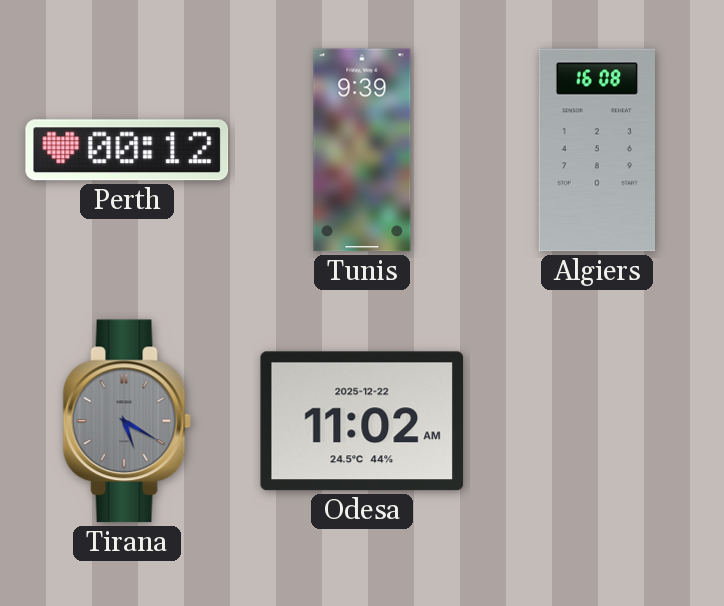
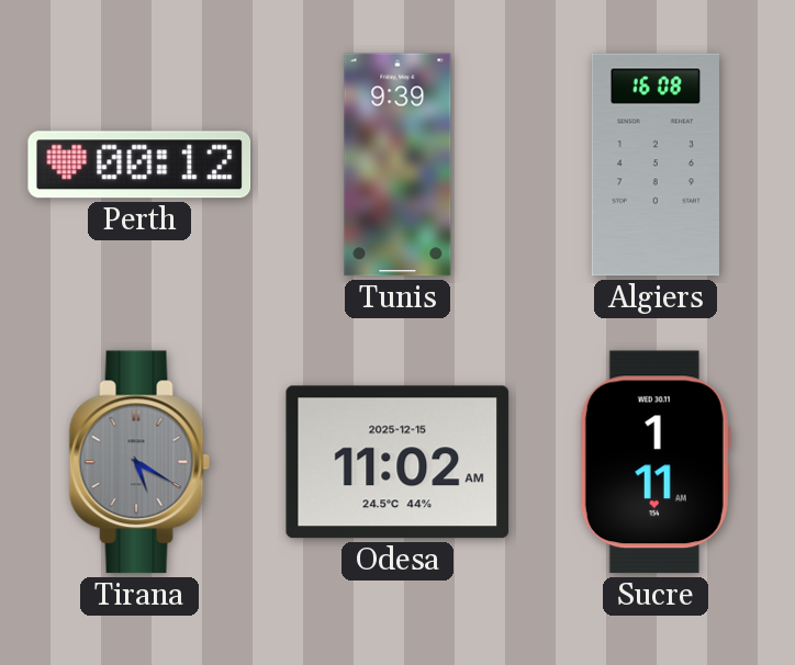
Odesa date: 2025-12-22 -> 2025-12-15 (398, 462)
Sucre: none -> 1:11 (656, 462)
